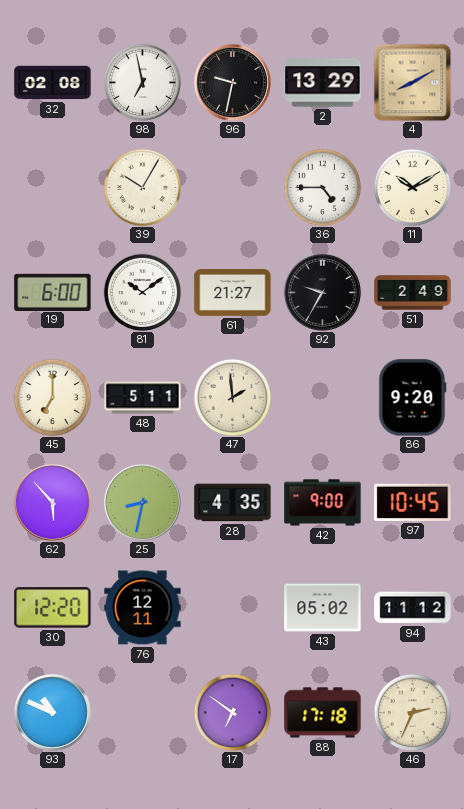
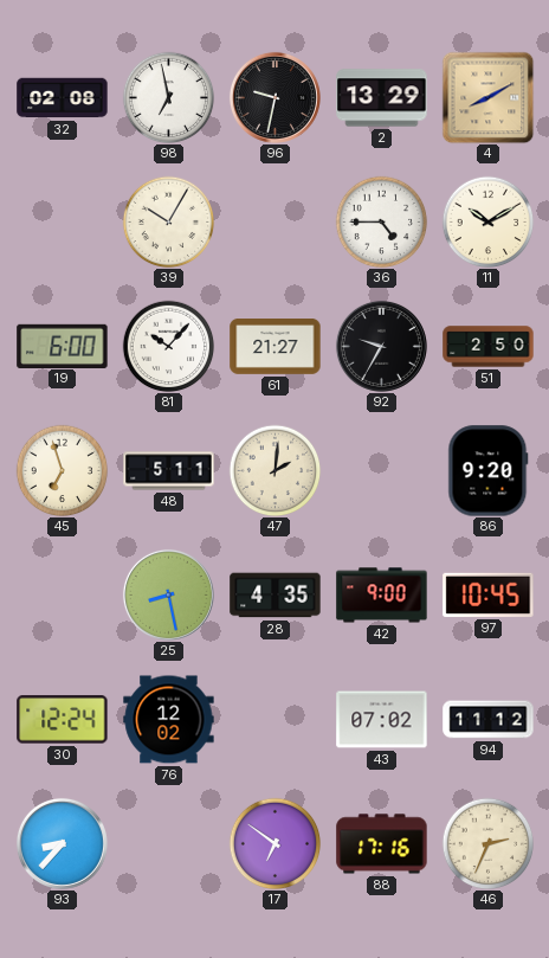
81: 10:09 -> 10:07 (168, 346)
51: 2:49 -> 2:50 (489, 347)
45: 7:00 -> 6:57 (62, 470)
47: 1:59 -> 2:01 (274, 470)
62: 5:53 -> none (52, 502)
25: 8:32 -> 8:28 (168, 594)
30: 12:20 -> 12:24 (63, 720)
76: 12:11 -> 12:02 (169, 720)
43: 05:02 -> 07:02 (382, 720)
93: 10:49 -> 8:37 (62, 843)
88: 17:18 -> 17:16 (382, 844)
